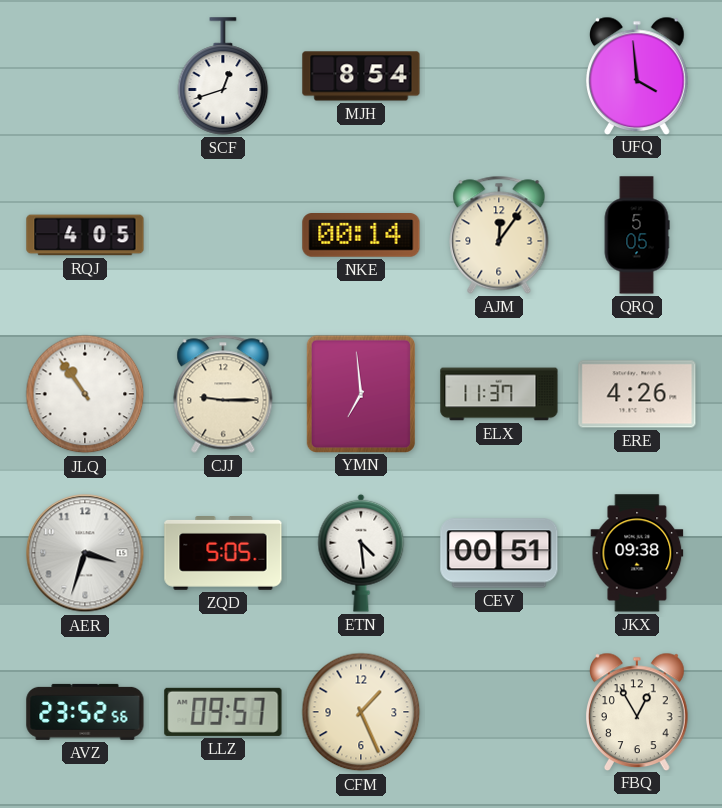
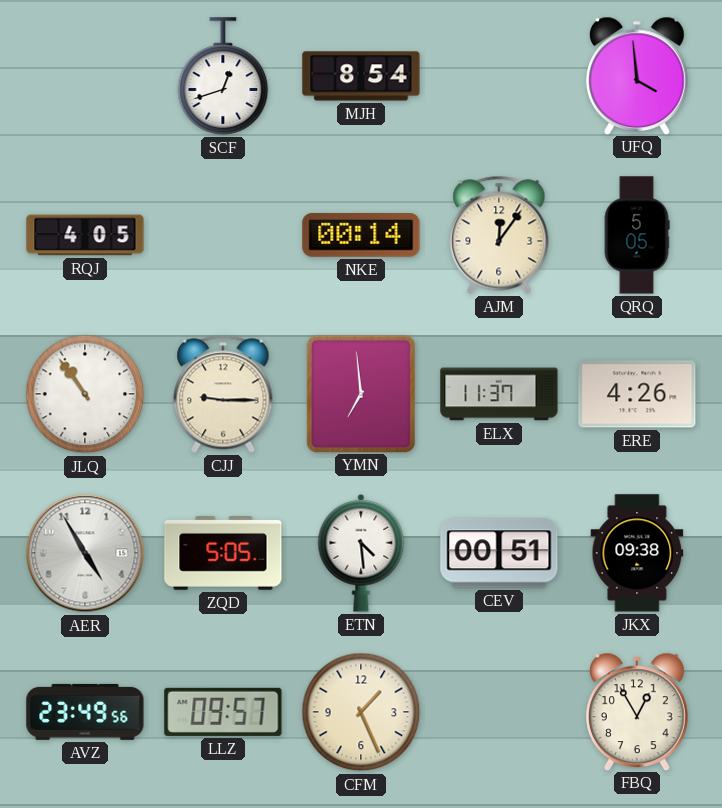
AER: 3:33 -> 4:55 (85, 553)
AVZ: 23:52 -> 23:49 (85, 712)
